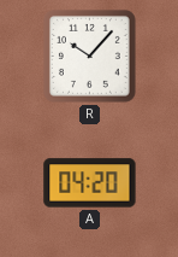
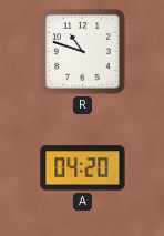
R: 10:07 -> 10:48 (82, 51)
